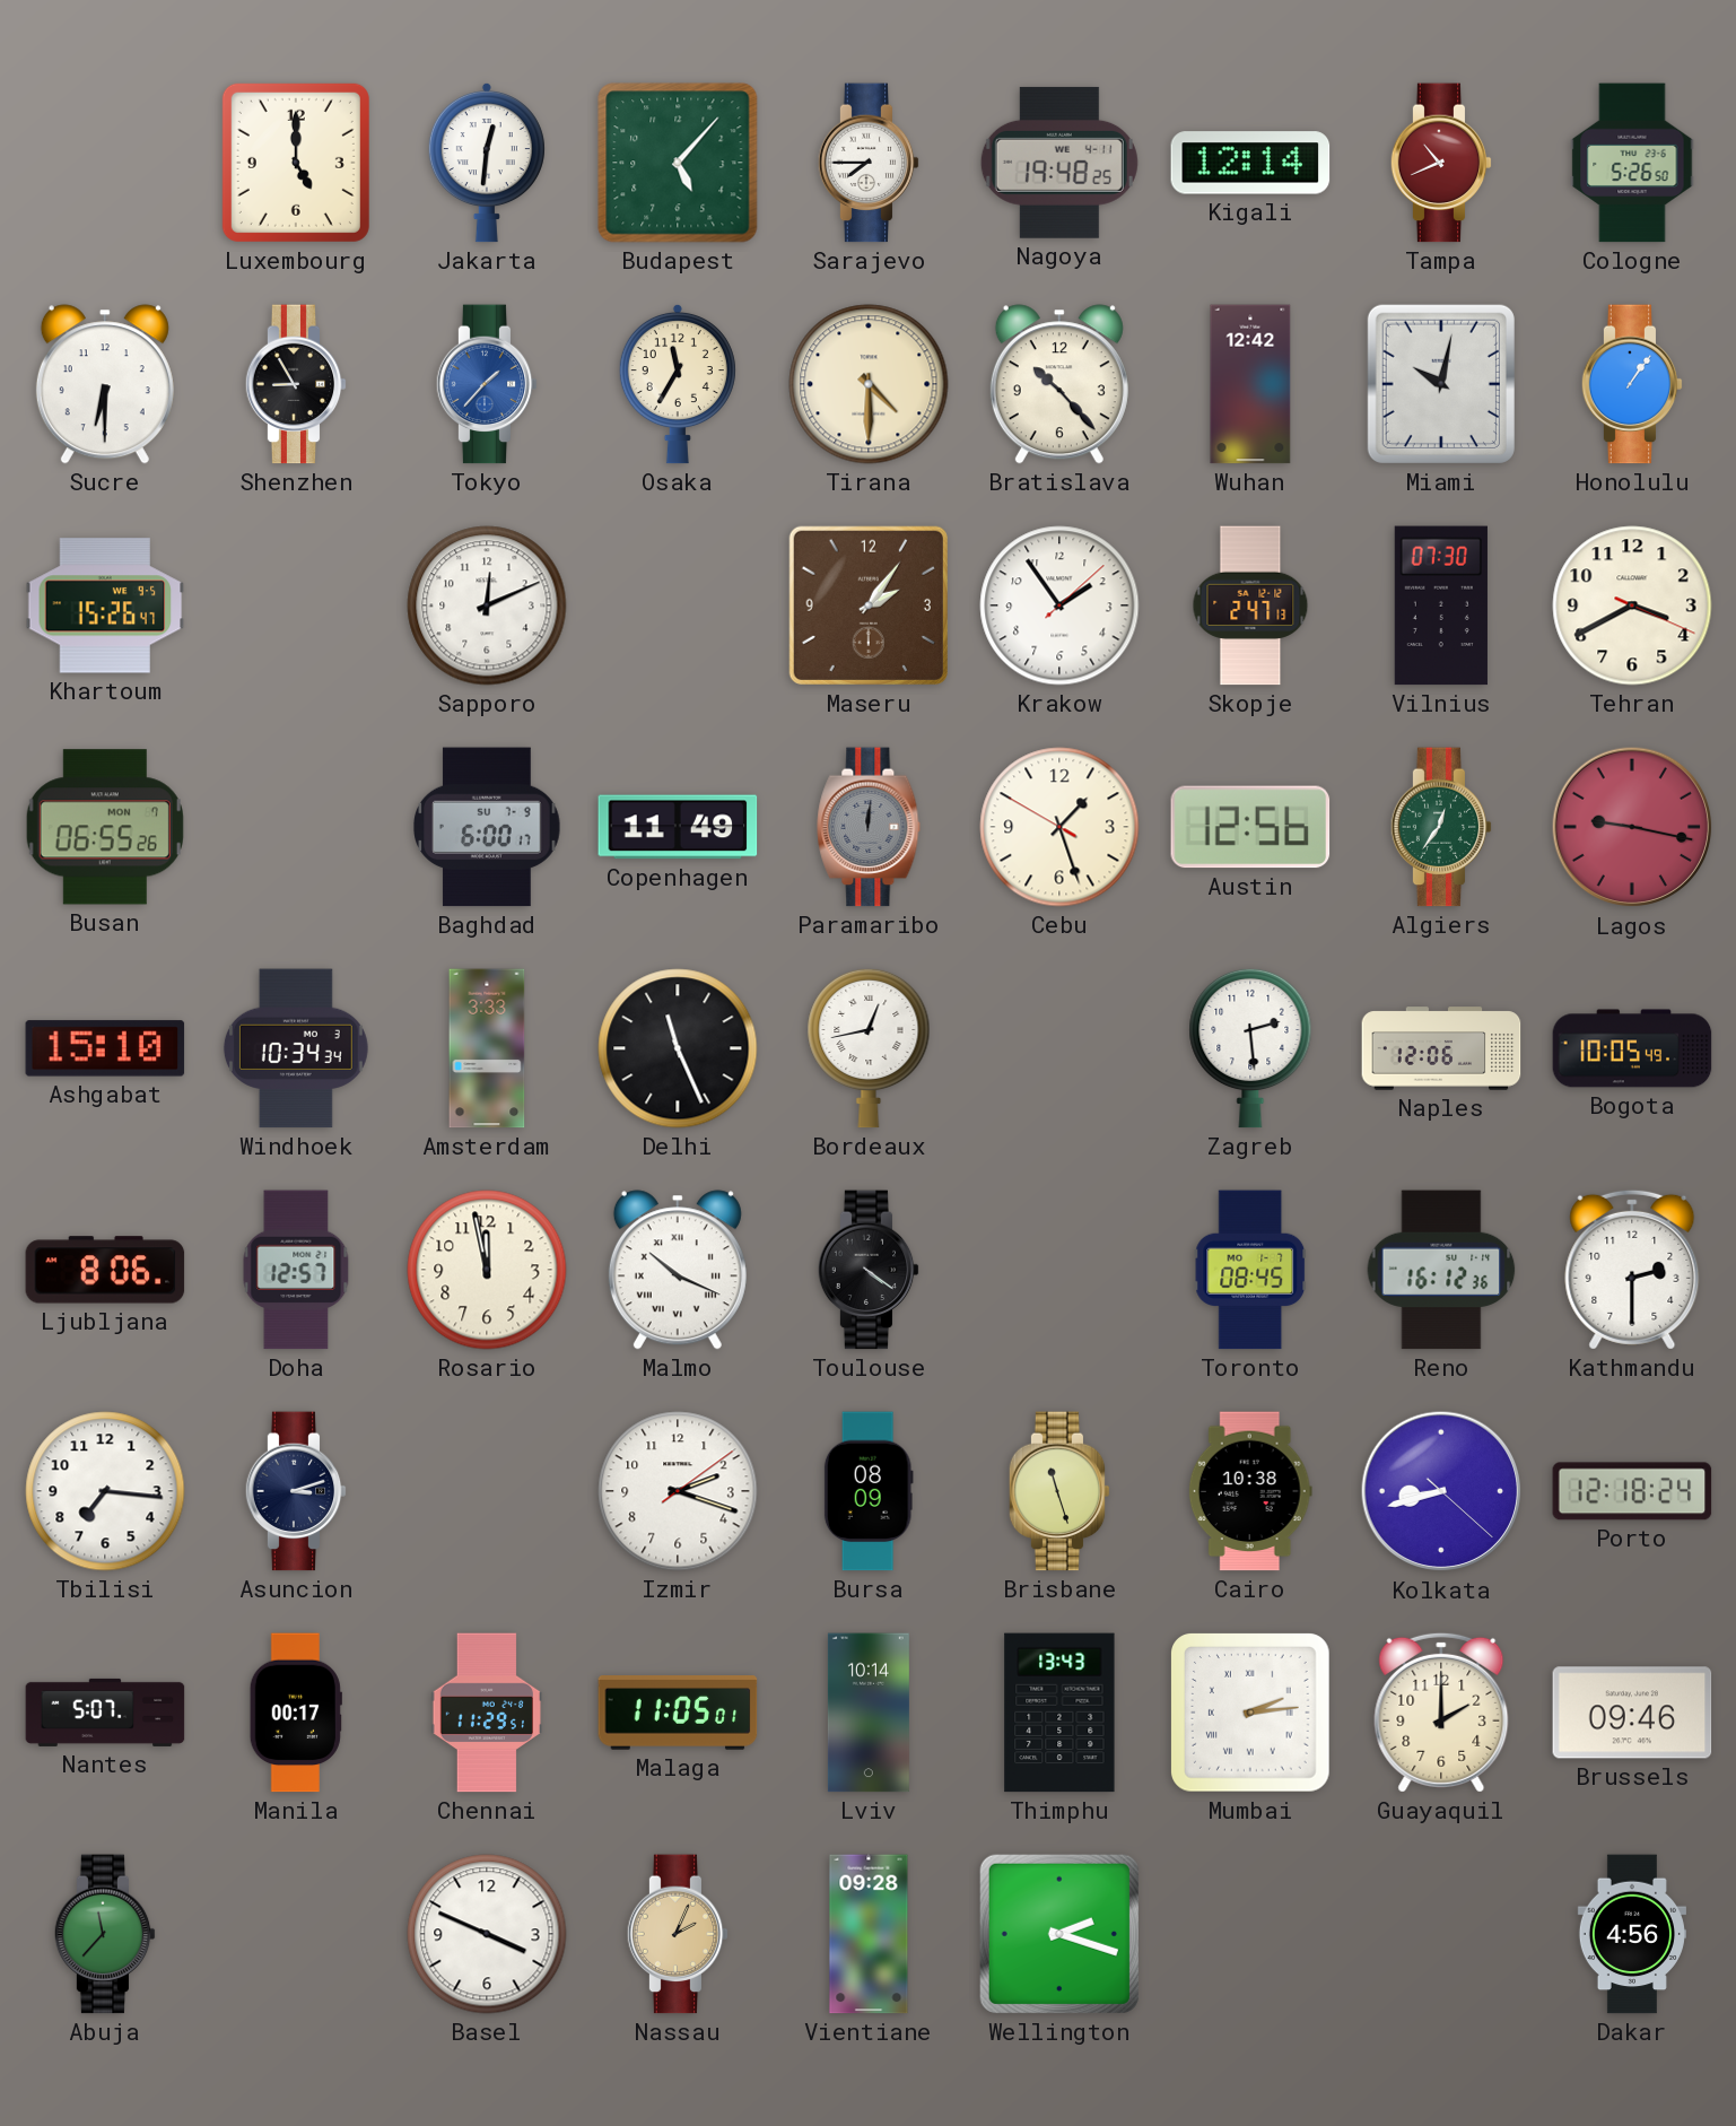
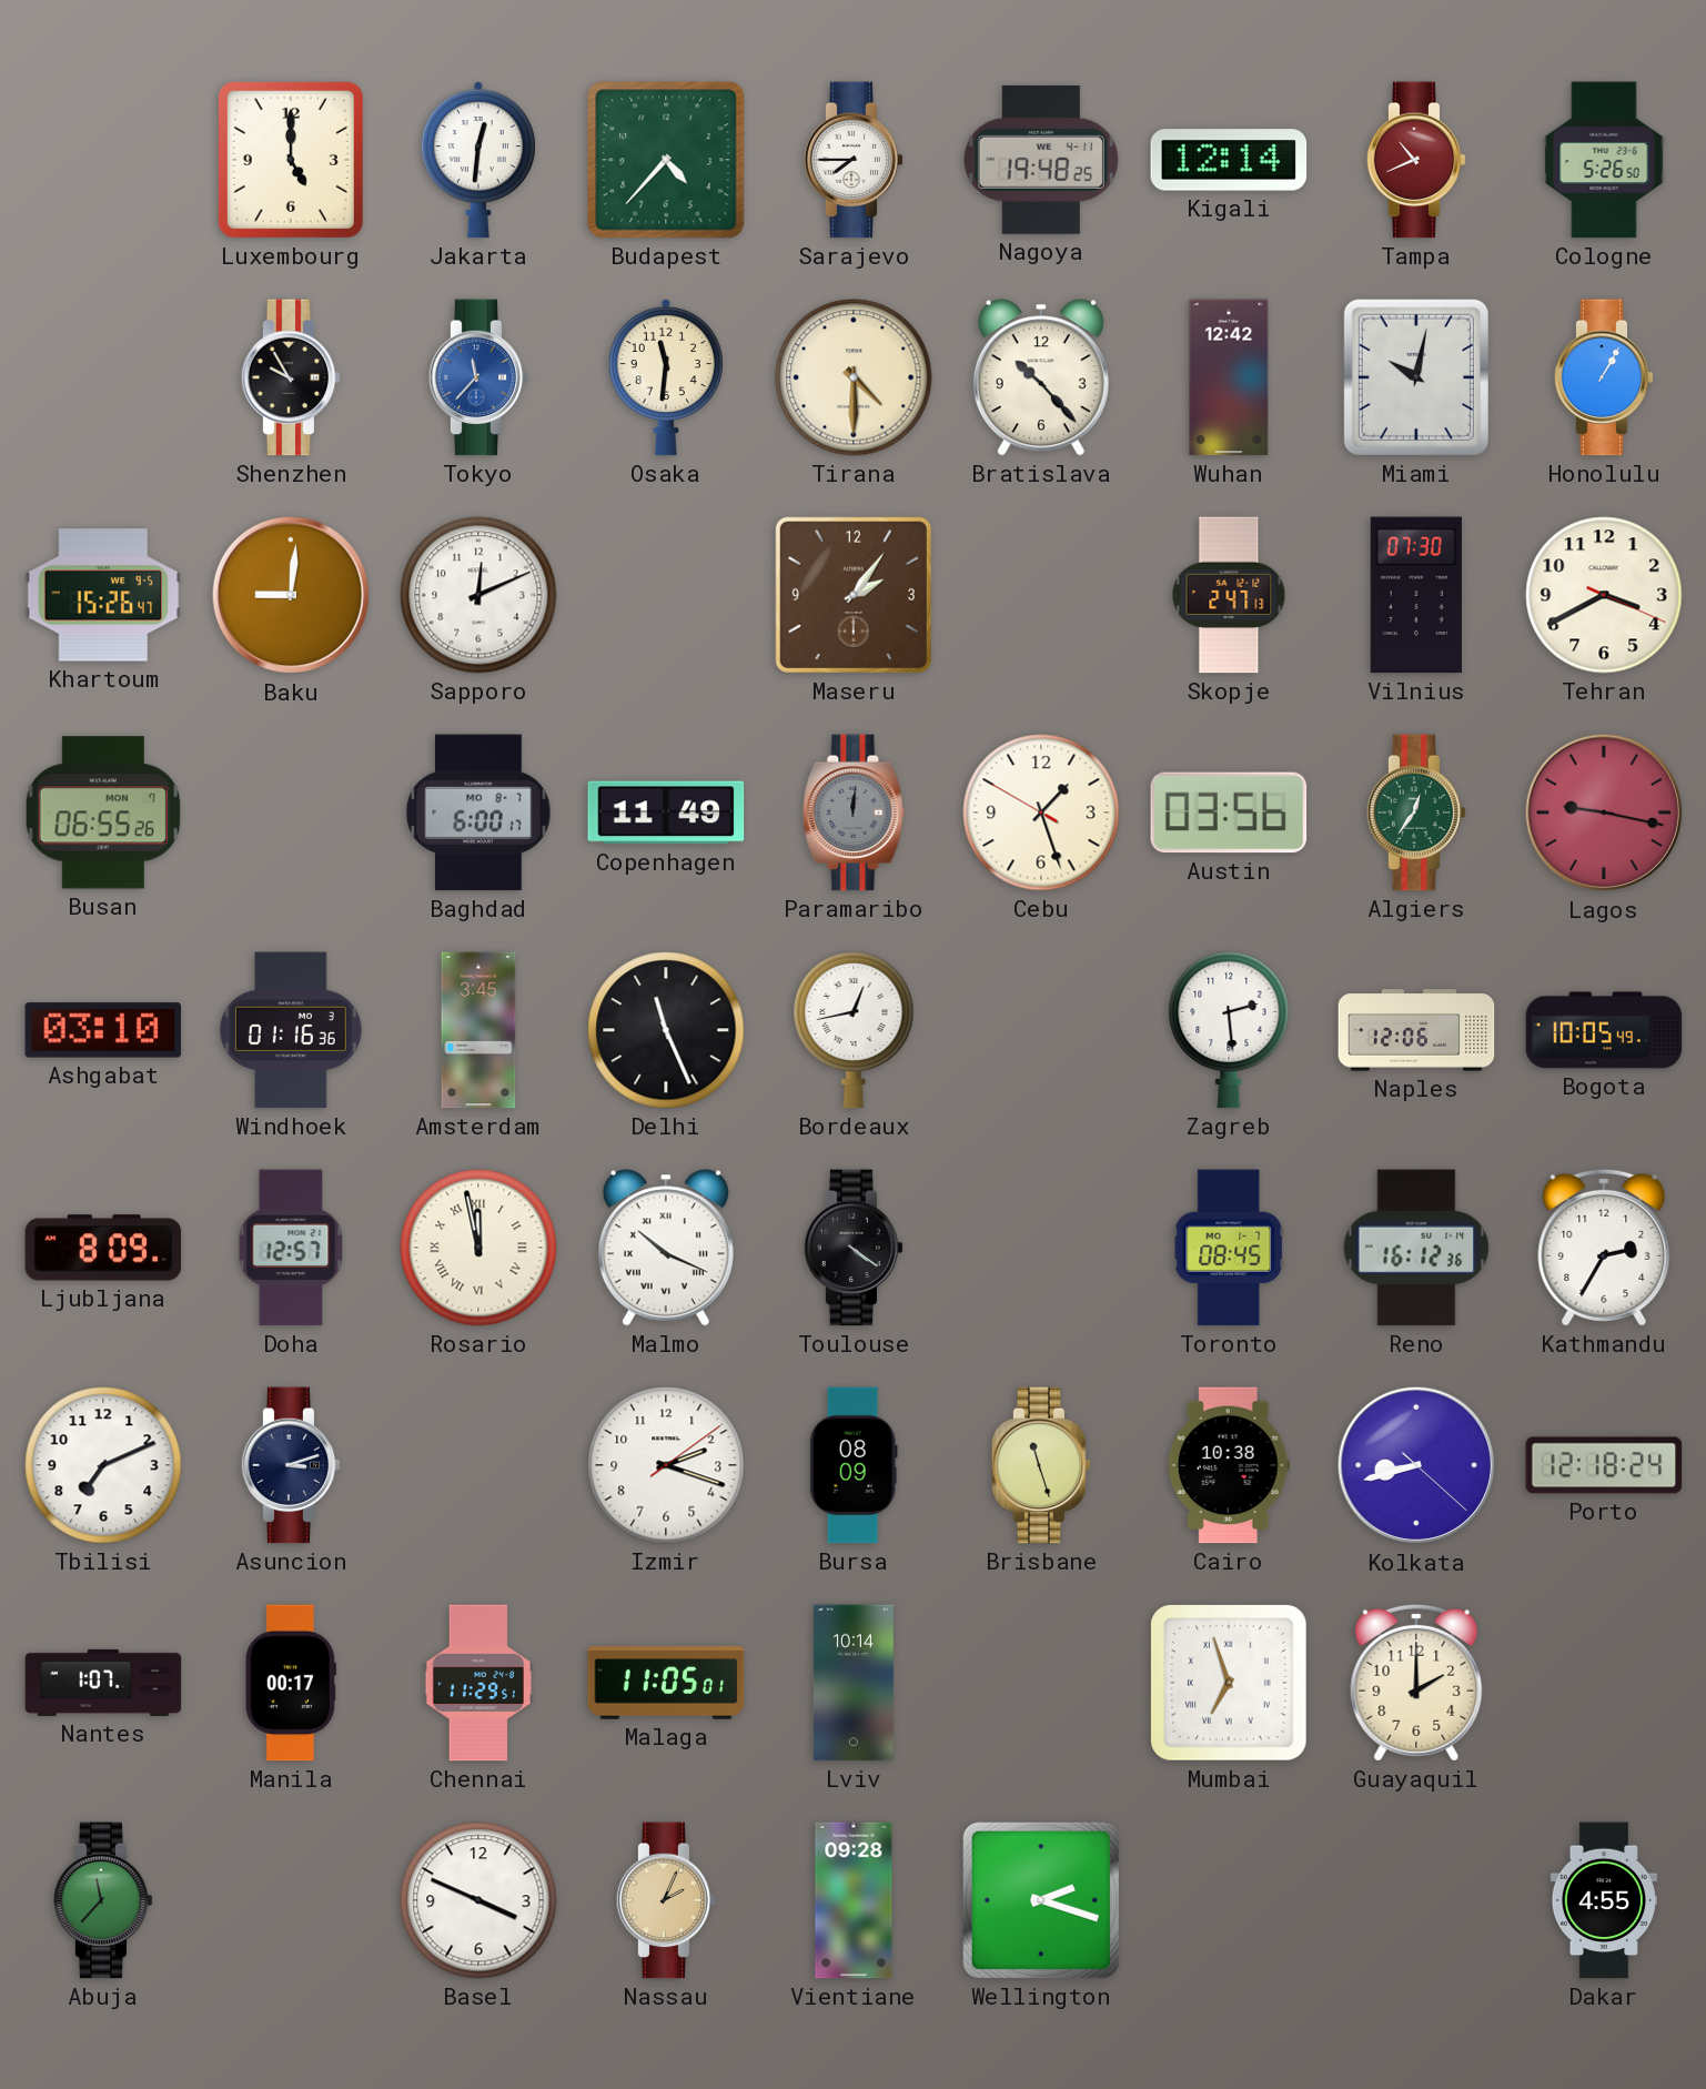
Budapest: 5:07 -> 4:37 (666, 160)
Sucre: 6:30 -> none (105, 384)
Shenzhen: 8:55 -> 9:55 (291, 377)
Tokyo: 1:37 -> 11:37 (478, 377)
Osaka: 11:35 -> 11:31 (666, 377)
Honolulu: 1:06 -> 1:05 (1604, 377)
Baku: none -> 9:01 (291, 595)
Krakow: 1:54 -> none (1059, 605)
Baghdad date: SU 7-9 -> MO 8-7 (478, 813)
Austin: 12:56 -> 03:56 (1229, 813)
Ashgabat: 15:10 -> 03:10 (103, 1030)
Windhoek: 10:34 -> 01:16 (291, 1030)
Amsterdam: 3:33 -> 3:45 (478, 1030)
Ljubljana: 8:06 -> 8:09 (103, 1248)
Rosario numerals: Arabic -> Roman (478, 1248)
Kathmandu: 2:30 -> 2:35 (1604, 1248)
Tbilisi: 7:16 -> 7:11 (103, 1465)
Nantes: 5:07 -> 1:07 (103, 1683)
Thimphu: 13:43 -> none (1059, 1713)
Mumbai: 2:14 -> 6:57 (1230, 1684)
Brussels: 09:46 -> none (1632, 1713)
Dakar: 4:56 -> 4:55 (1604, 1900)
